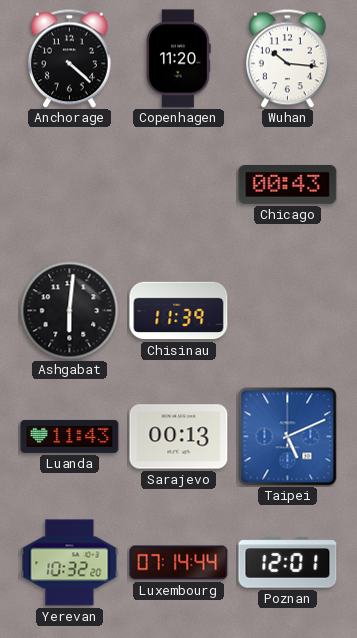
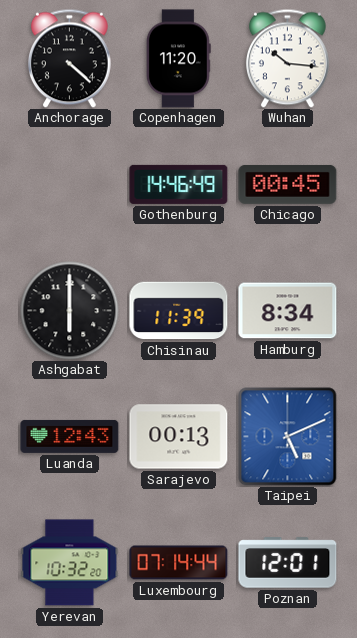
Gothenburg: none -> 14:46 (179, 184)
Chicago: 00:43 -> 00:45 (288, 184)
Ashgabat: 6:01 -> 6:00 (70, 311)
Hamburg: none -> 8:34 (288, 311)
Luanda: 11:43 -> 12:43 (70, 436)
